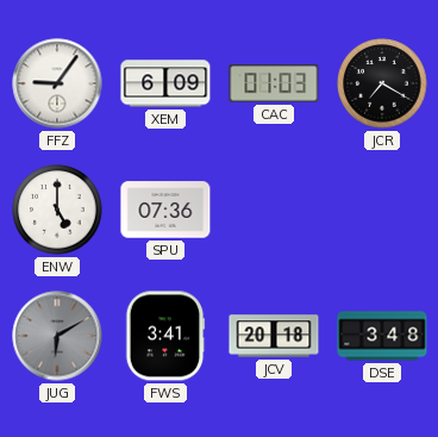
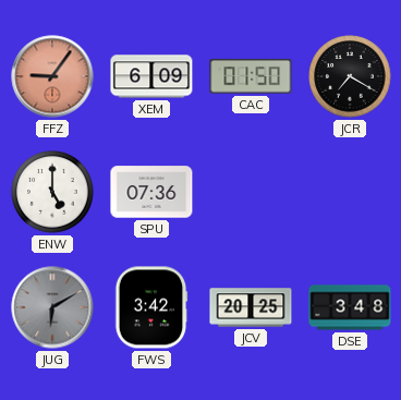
FFZ dial: white -> salmon (52, 76)
CAC: 01:03 -> 01:50 (251, 76)
FWS: 3:41 -> 3:42 (151, 307)
JCV: 20:18 -> 20:25 (251, 307)
